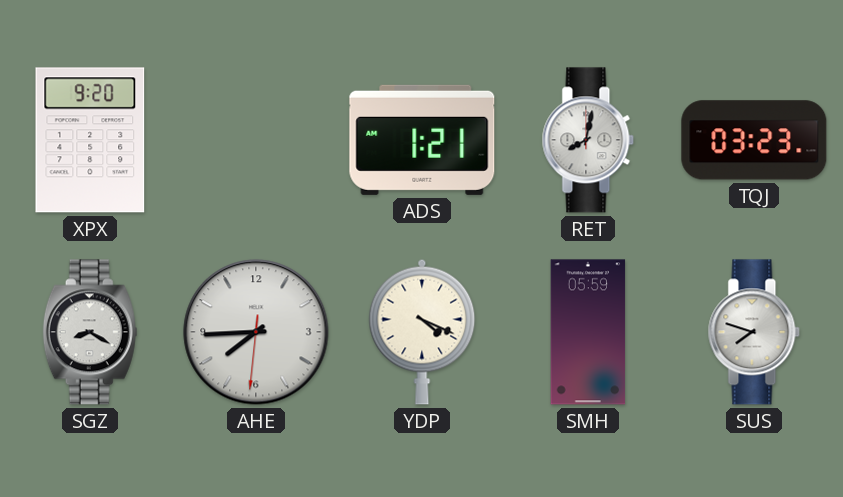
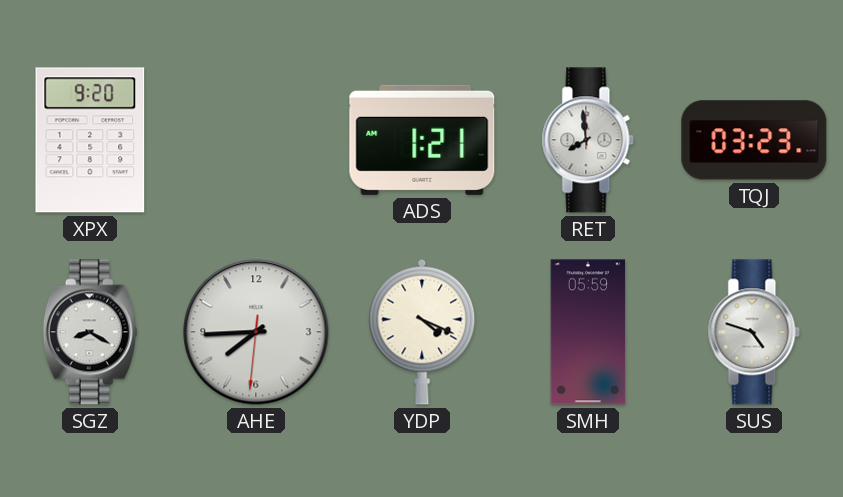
RET: 8:02 -> 7:59 (588, 140)
SUS: 7:48 -> 4:48 (754, 332)
